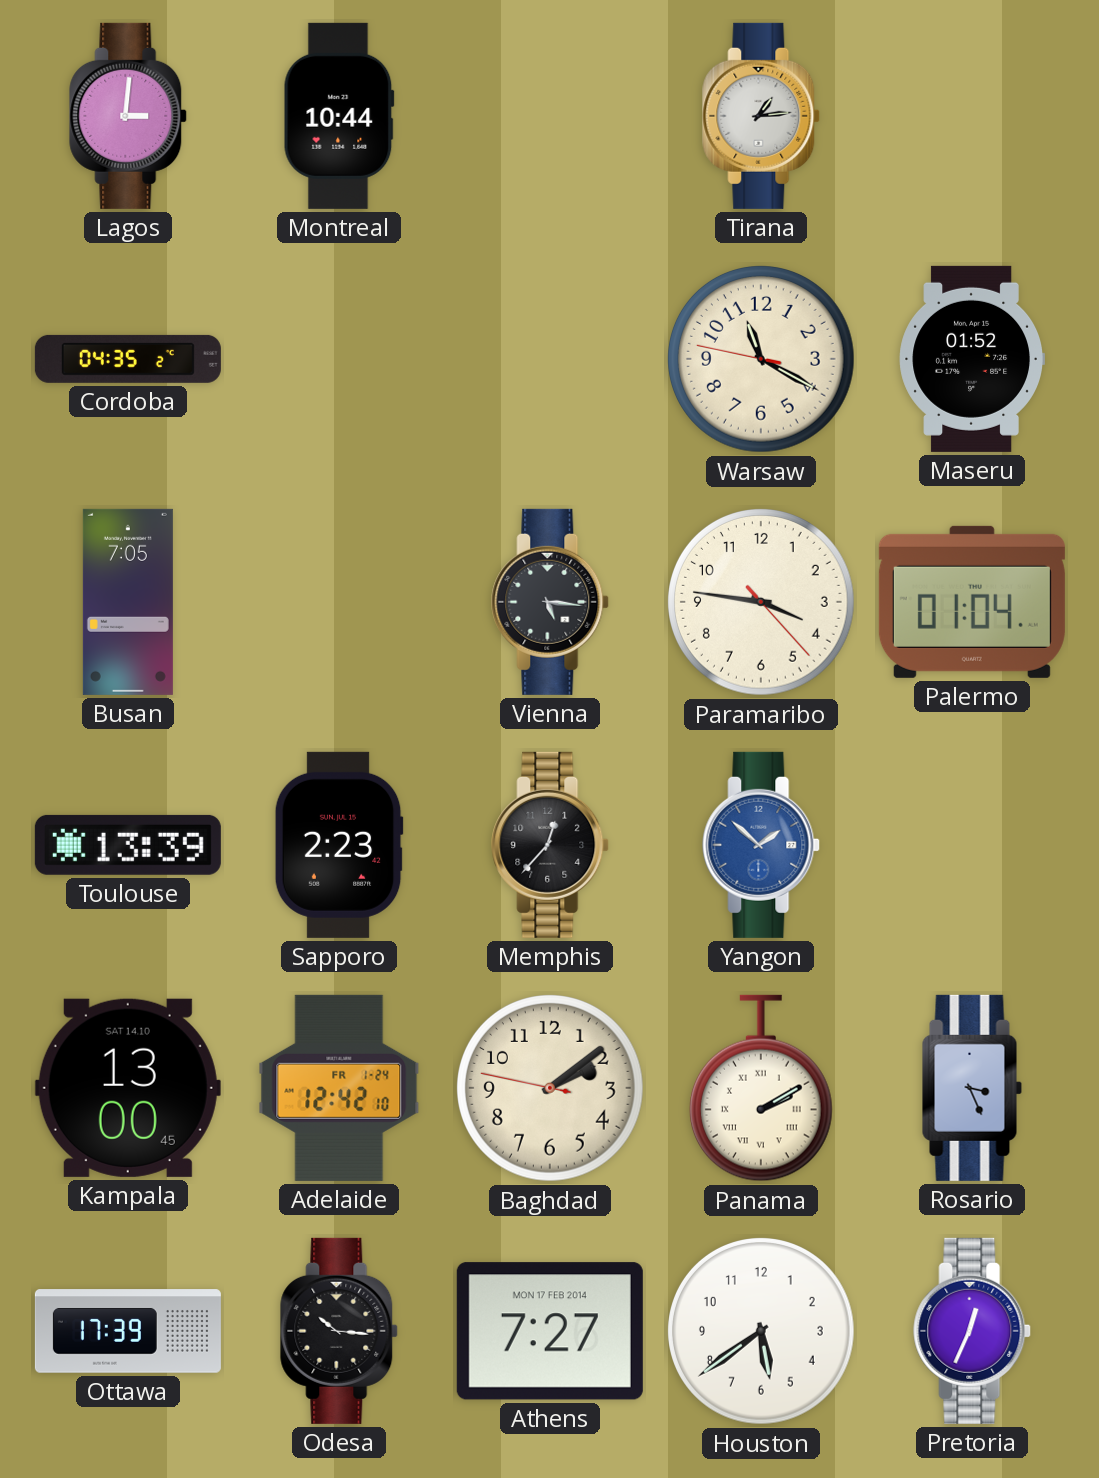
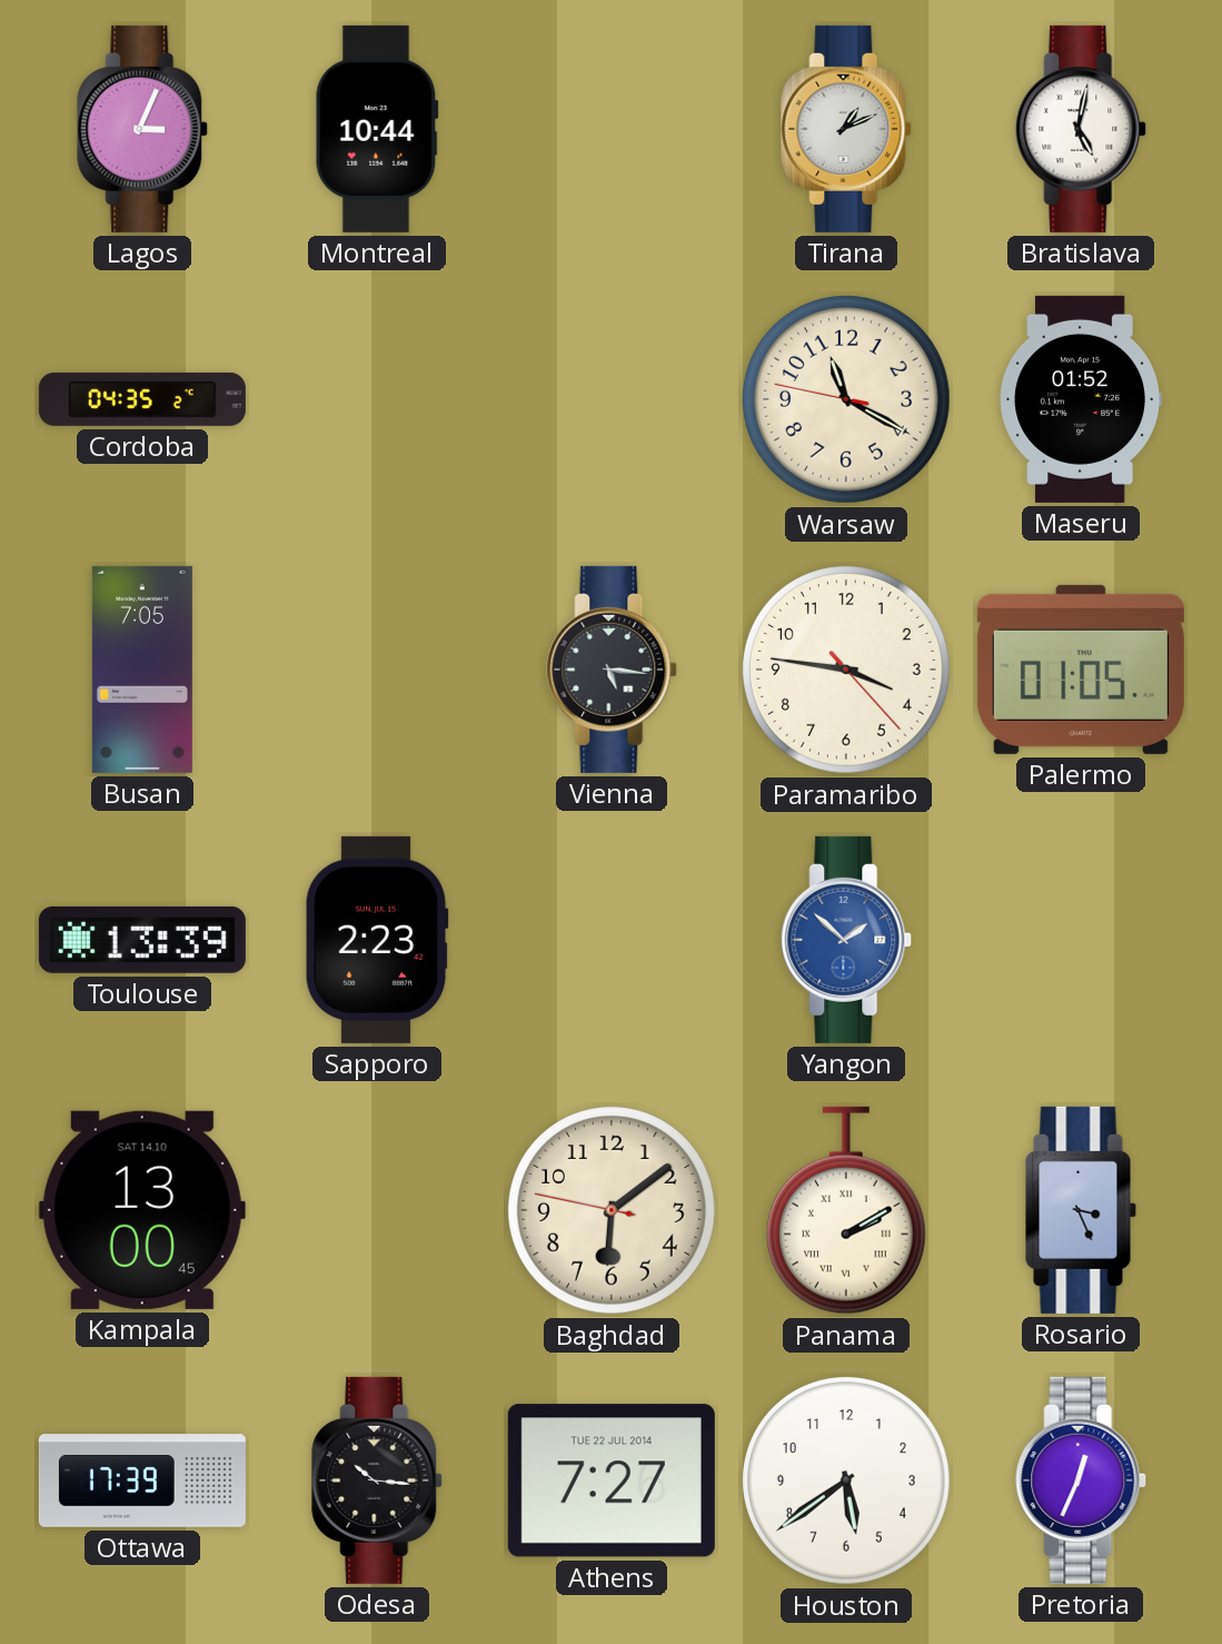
Lagos: 3:01 -> 3:04 (143, 129)
Tirana: 1:14 -> 1:11 (847, 129)
Bratislava: none -> 5:02 (1082, 129)
Palermo: 01:04 -> 01:05 (1081, 670)
Memphis: 12:37 -> none (551, 845)
Adelaide: 12:42 -> none (339, 1088)
Baghdad: 2:08 -> 6:08 (613, 1211)
Athens date: MON 17 FEB 2014 -> TUE 22 JUL 2014 (612, 1480)
